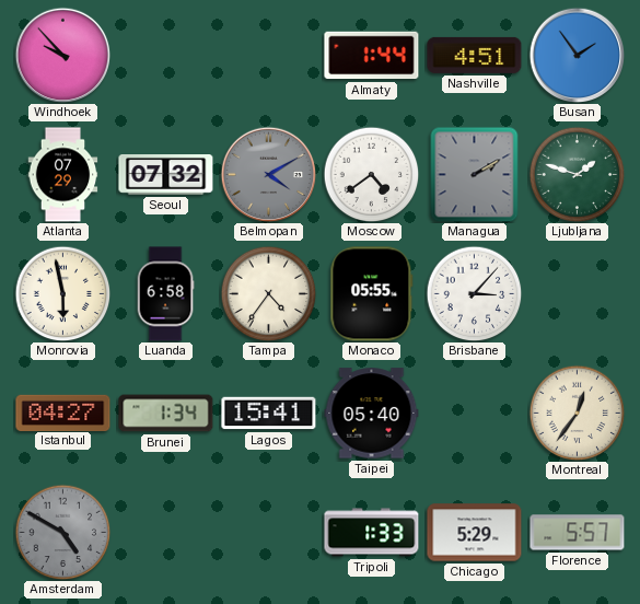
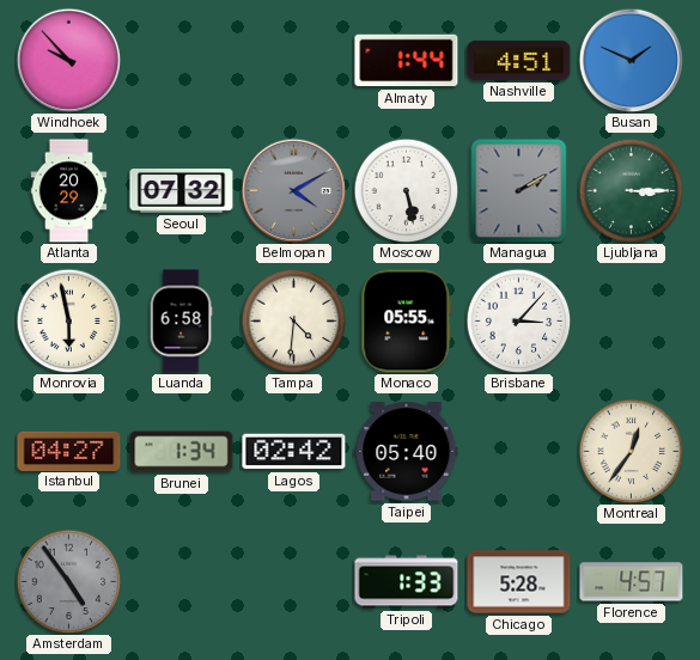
Busan: 1:54 -> 1:49 (631, 60)
Atlanta: 07:29 -> 20:29 (69, 191)
Moscow: 4:39 -> 5:28 (406, 190)
Ljubljana: 1:48 -> 3:15 (631, 190)
Tampa: 4:36 -> 4:31 (293, 320)
Lagos: 15:41 -> 02:42 (294, 452)
Amsterdam: 4:50 -> 4:54 (68, 581)
Chicago: 5:29 -> 5:28 (519, 582)
Florence: 5:57 -> 4:57 (632, 582)
